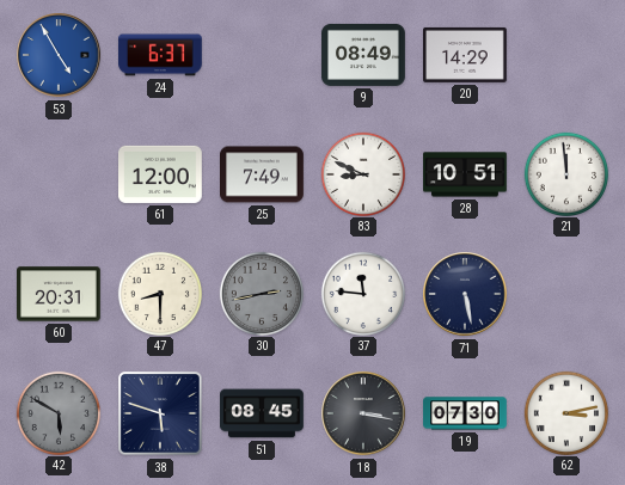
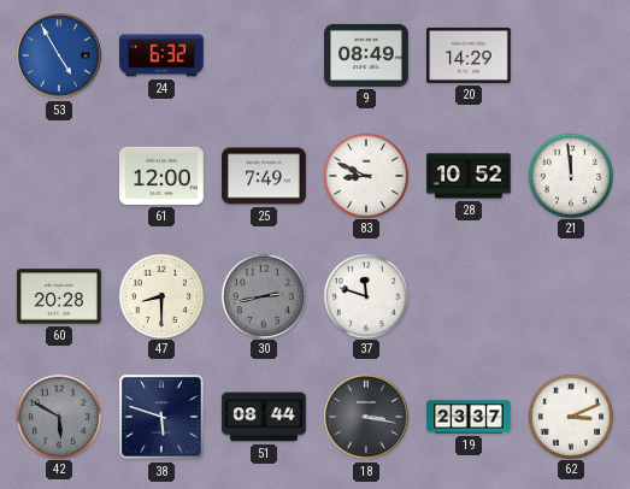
24: 6:37 -> 6:32 (163, 55)
28: 10:51 -> 10:52 (469, 176)
60: 20:31 -> 20:28 (60, 296)
37: 11:46 -> 11:48 (365, 295)
71: 5:28 -> none (465, 294)
51: 08:45 -> 08:44 (264, 417)
19: 07:30 -> 23:37 (469, 417)
62: 3:13 -> 3:11 (570, 416)
